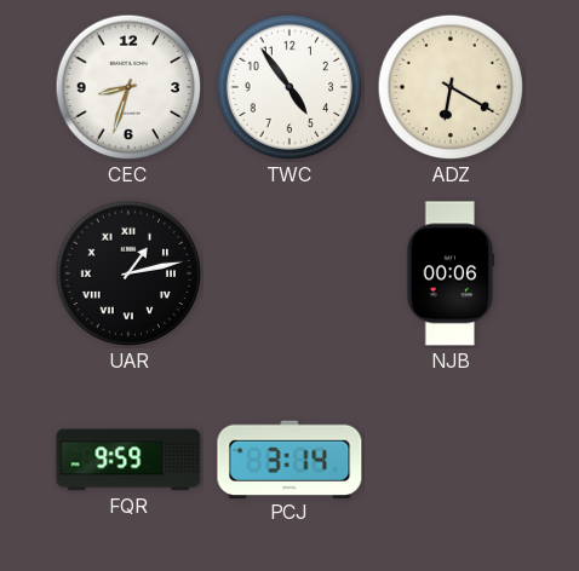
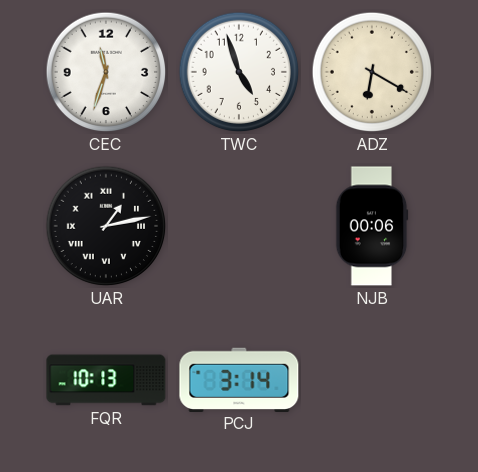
CEC: 8:33 -> 11:33 (106, 72)
TWC: 4:54 -> 4:57 (239, 72)
FQR: 9:59 -> 10:13 (106, 380)
